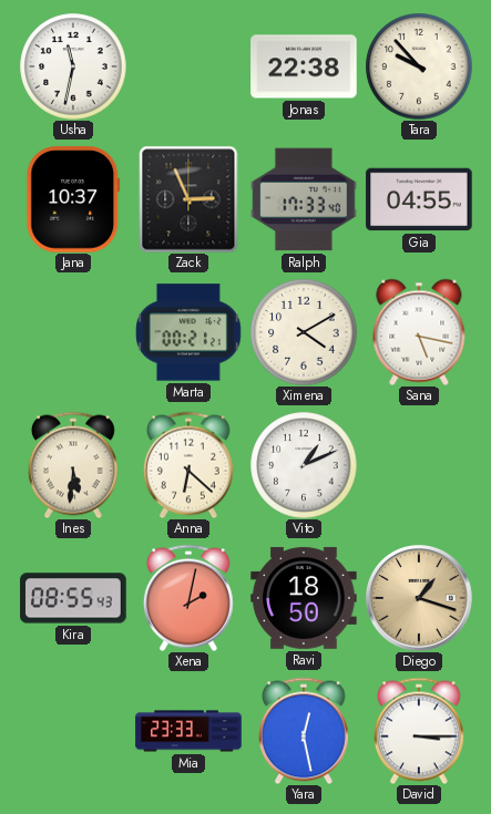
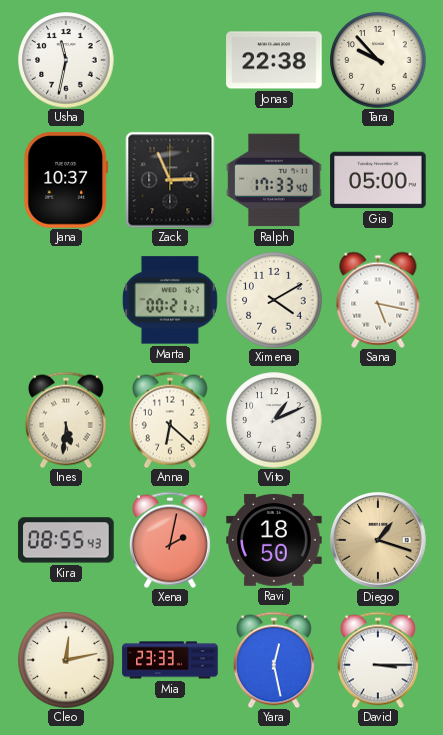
Gia: 04:55 -> 05:00 (378, 180)
Cleo: none -> 12:13 (66, 660)
